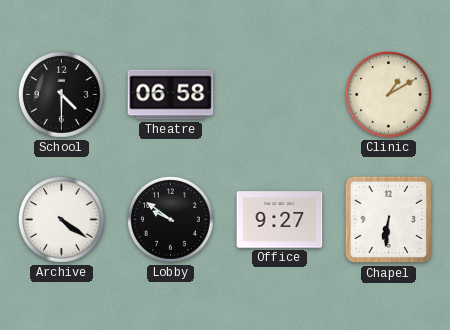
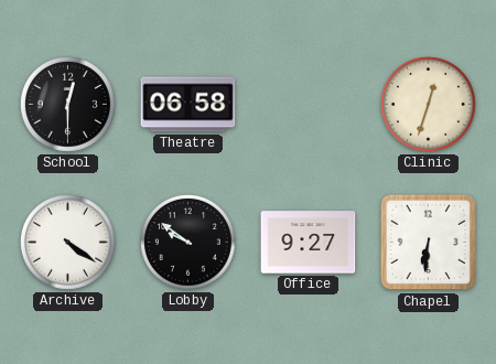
School: 4:30 -> 12:30 (68, 105)
Clinic: 1:10 -> 12:33 (429, 105)
